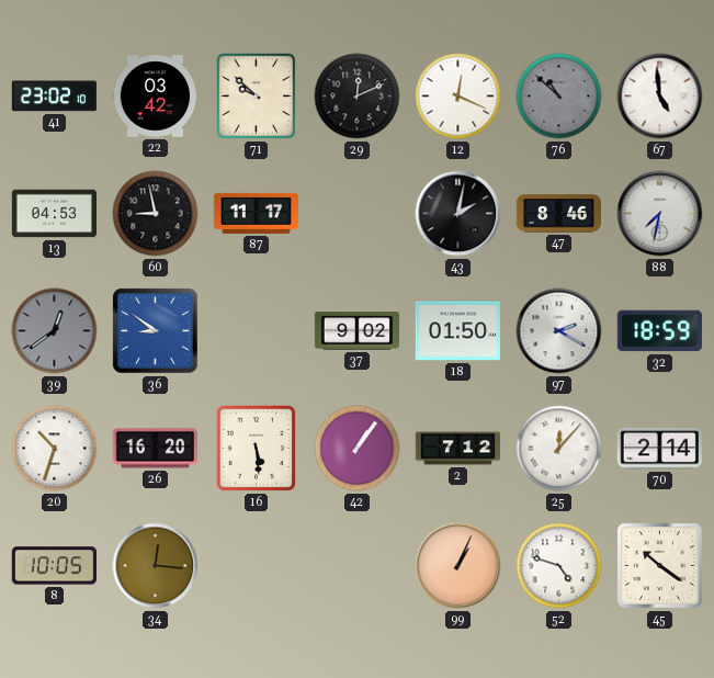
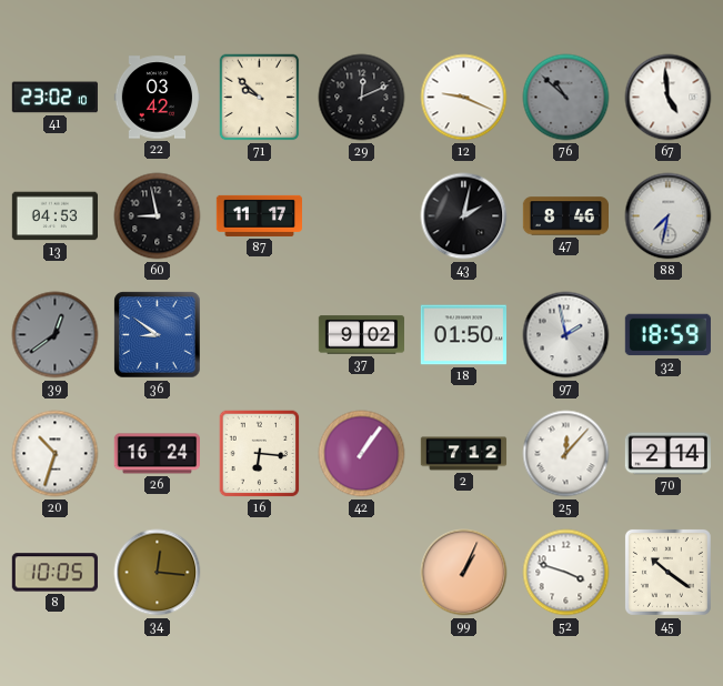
12: 12:19 -> 9:19 (464, 98)
97: 2:20 -> 1:58 (566, 335)
26: 16:20 -> 16:24 (157, 454)
16: 5:29 -> 6:16 (260, 454)
52: 4:48 -> 3:48 (566, 573)
